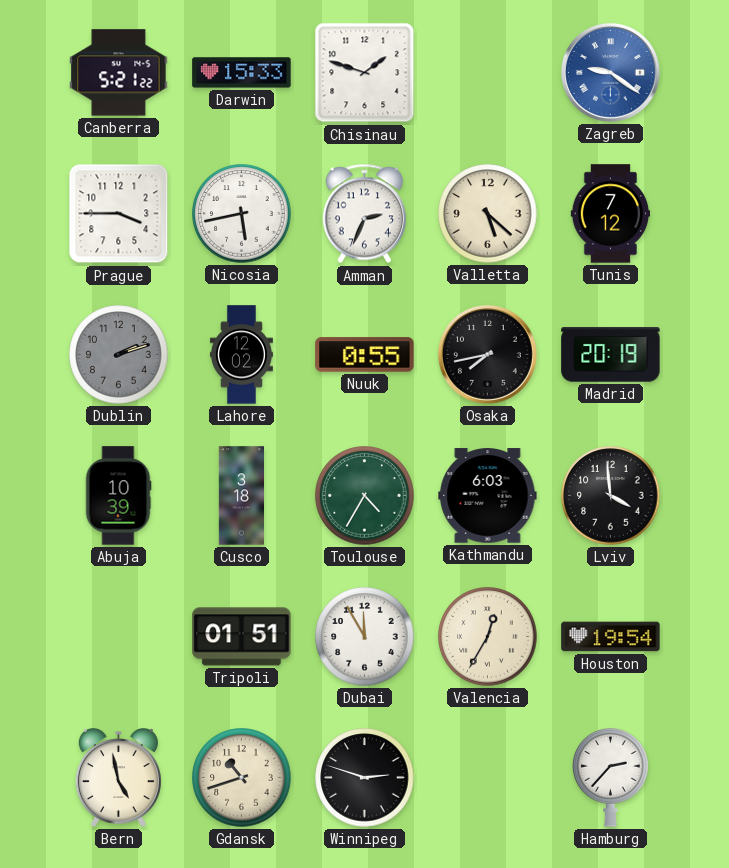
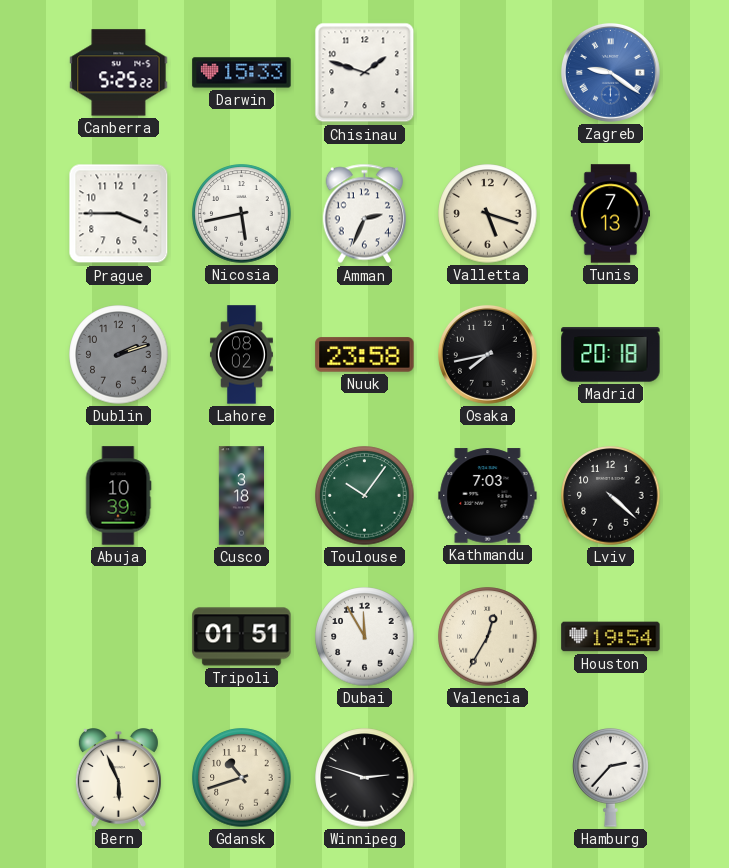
Canberra: 5:21 -> 5:25 (119, 73)
Valletta: 5:22 -> 5:18 (488, 214)
Tunis: 7:12 -> 7:13 (611, 214)
Lahore: 12:02 -> 08:02 (241, 355)
Nuuk: 0:55 -> 23:58 (365, 355)
Madrid: 20:19 -> 20:18 (611, 355)
Toulouse: 4:35 -> 10:06 (365, 496)
Kathmandu: 6:03 -> 7:03 (488, 496)
Lviv: 3:59 -> 4:22 (611, 496)
Bern: 4:58 -> 5:56 (118, 778)
